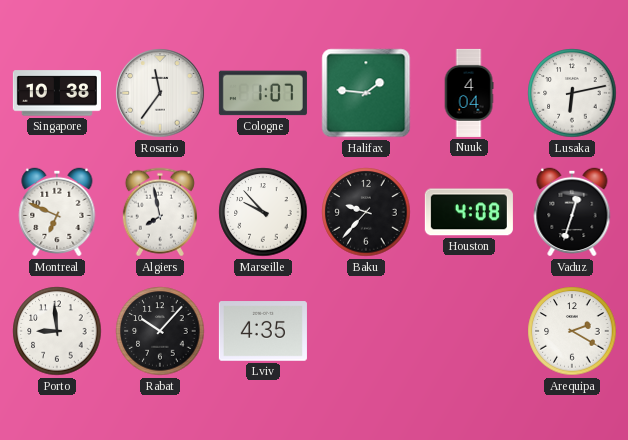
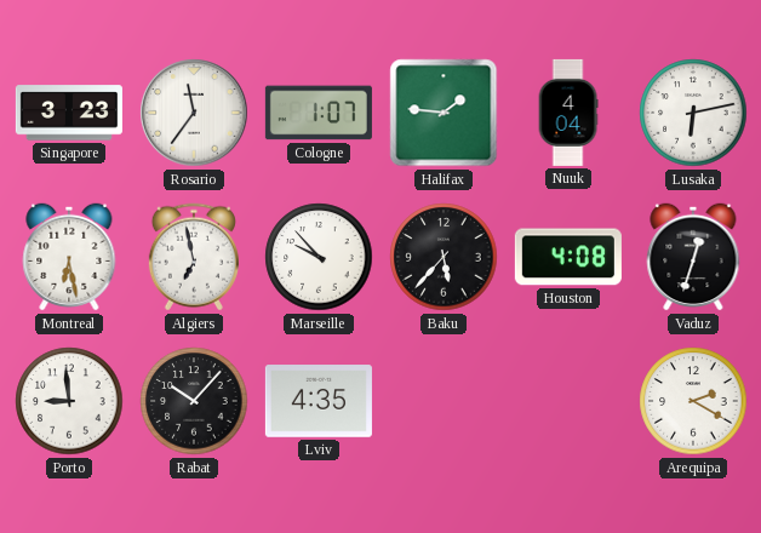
Singapore: 10:38 -> 3:23 (69, 113)
Montreal: 6:49 -> 6:28 (69, 257)
Algiers: 7:58 -> 6:58 (194, 257)
Baku: 9:37 -> 5:37 (444, 257)
